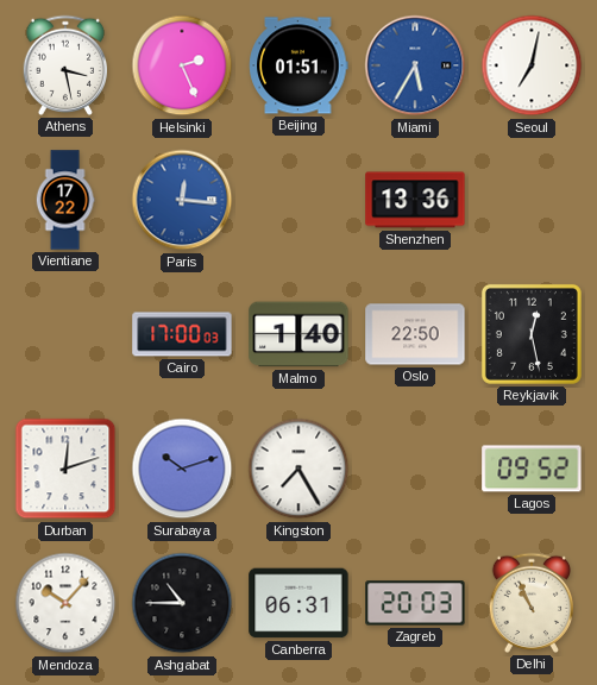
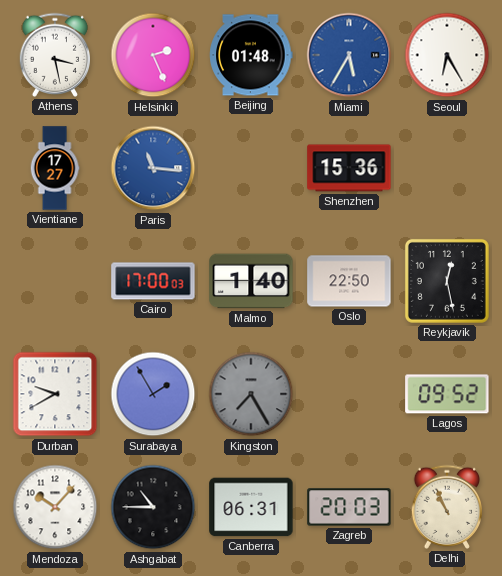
Beijing: 01:51 -> 01:48 (251, 55)
Seoul: 7:02 -> 6:25 (447, 55)
Vientiane: 17:22 -> 17:27 (55, 168)
Paris: 12:16 -> 11:16 (153, 168)
Shenzhen: 13:36 -> 15:36 (349, 168)
Durban: 12:12 -> 9:40 (55, 394)
Surabaya: 10:12 -> 1:55 (153, 394)
Kingston dial: white -> grey (251, 394)
